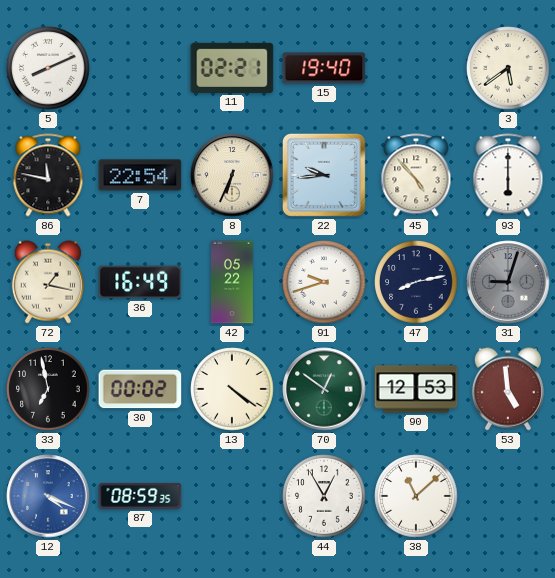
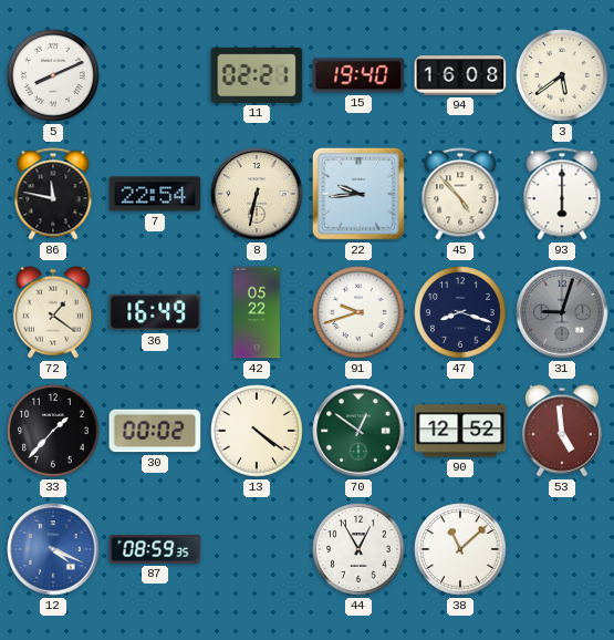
94: none -> 16:08 (460, 75)
8: 6:34 -> 6:32 (257, 194)
72: 1:17 -> 1:21 (53, 312)
47: 8:13 -> 8:18 (460, 312)
33: 6:58 -> 1:37 (53, 431)
90: 12:53 -> 12:52 (460, 431)
